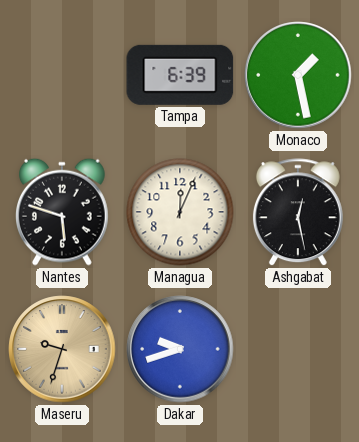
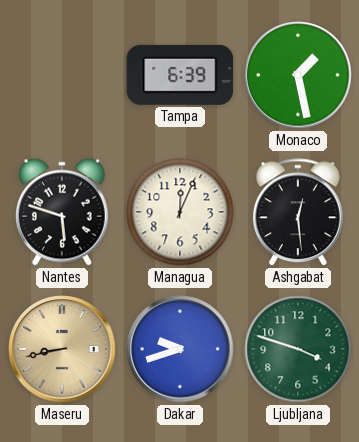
Ashgabat: 12:28 -> 12:29 (298, 213)
Maseru: 9:33 -> 8:43 (62, 349)
Ljubljana: none -> 3:48 (298, 349)
